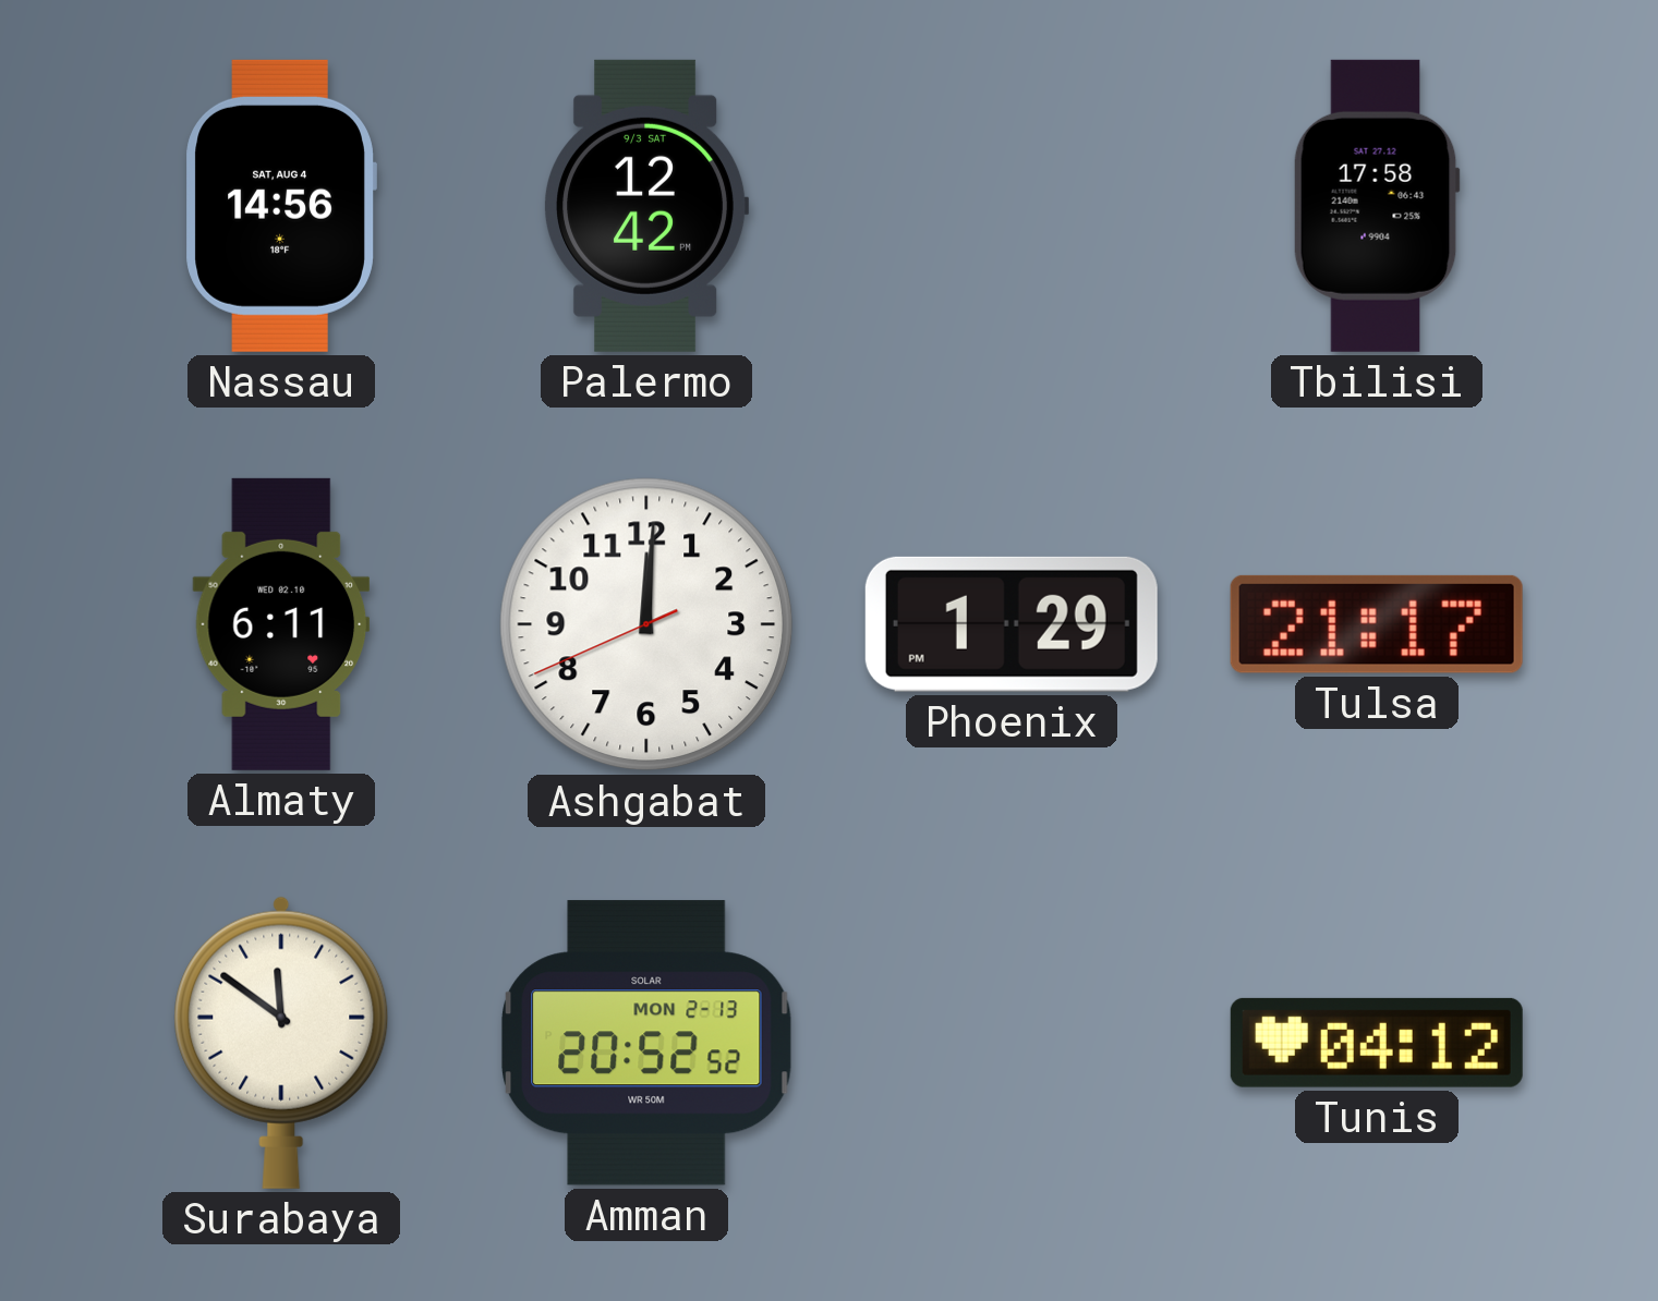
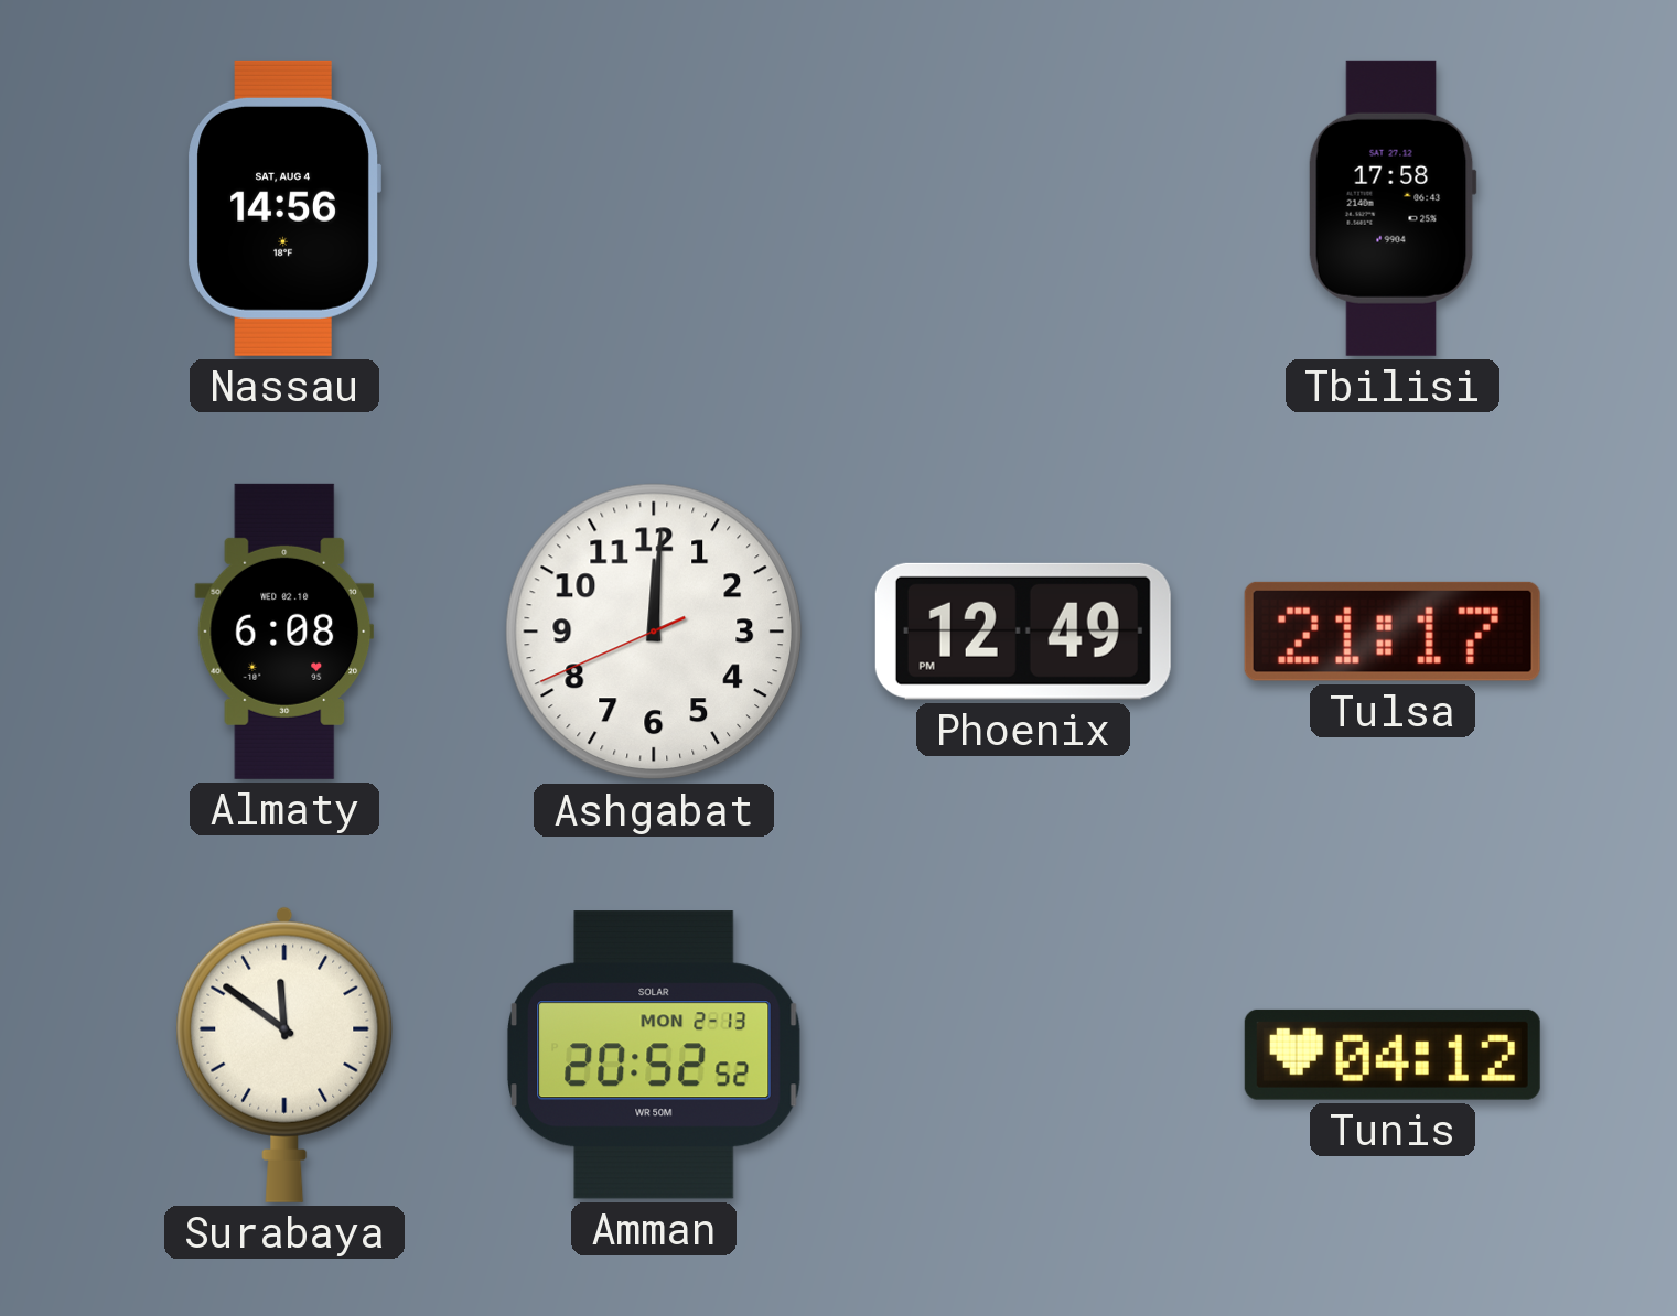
Palermo: 12:42 -> none (648, 206)
Almaty: 6:11 -> 6:08 (284, 632)
Phoenix: 1:29 -> 12:49 (1023, 632)
